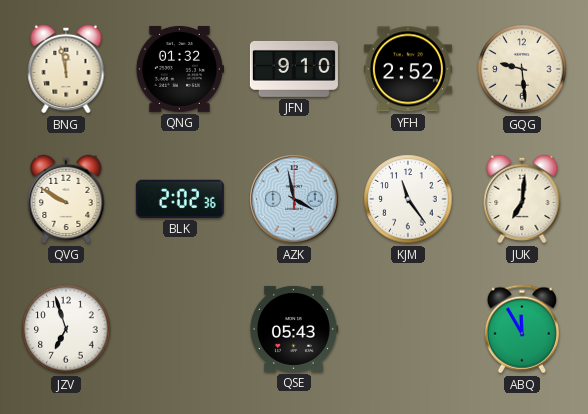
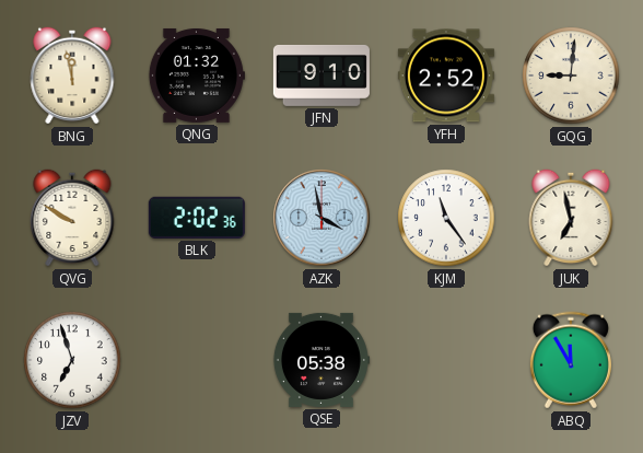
GQG: 9:29 -> 9:01 (571, 75)
JUK: 7:01 -> 6:58 (571, 218)
QSE: 05:43 -> 05:38 (320, 360)
